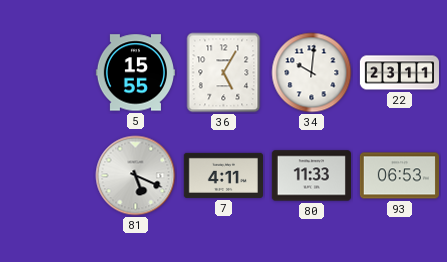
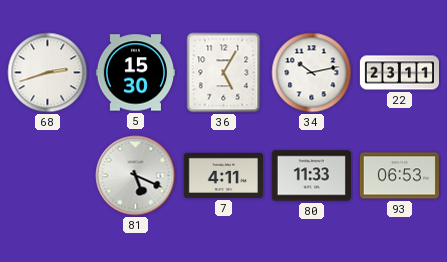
68: none -> 2:42 (48, 73)
5: 15:55 -> 15:30 (135, 73)
34: 10:01 -> 10:13 (312, 73)
